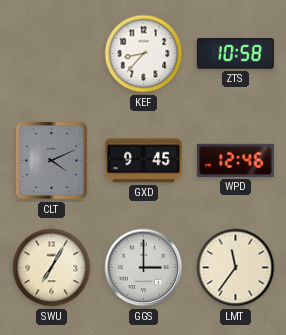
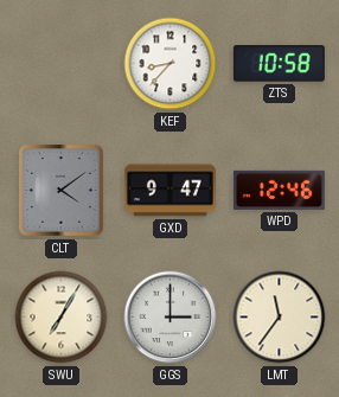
CLT: 4:11 -> 4:09 (62, 191)
GXD: 9:45 -> 9:47 (170, 191)
